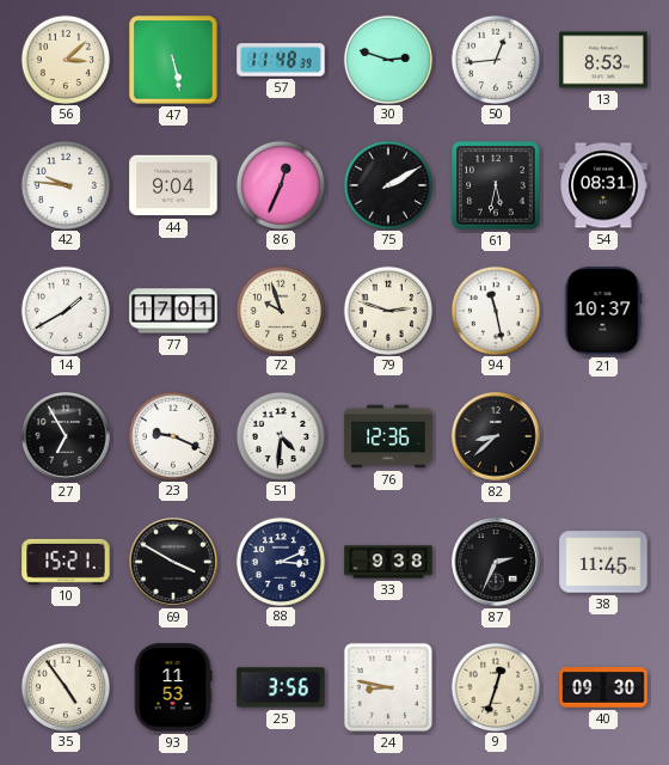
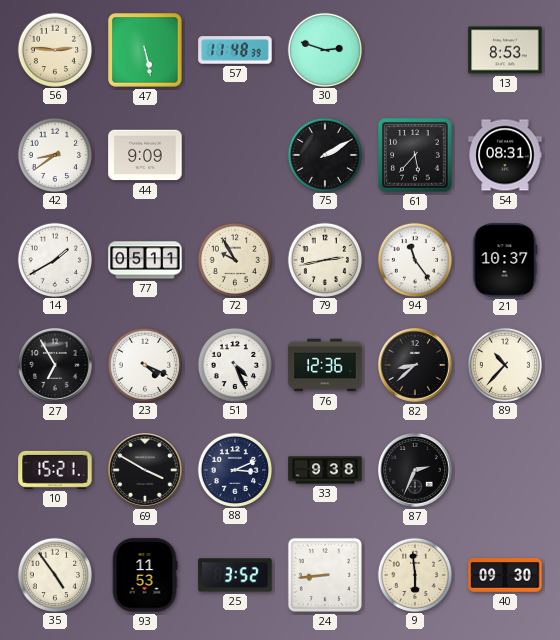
56: 3:08 -> 2:46 (54, 49)
50: 12:44 -> none (495, 59)
42: 9:46 -> 8:39 (54, 154)
44: 9:04 -> 9:09 (145, 155)
86: 12:34 -> none (280, 184)
61: 5:32 -> 5:37 (415, 155)
77: 17:01 -> 05:11 (145, 260)
72: 9:57 -> 9:55 (234, 259)
79: 2:48 -> 2:43 (324, 259)
94: 11:28 -> 11:24 (414, 259)
23: 9:19 -> 4:19 (144, 364)
51: 4:31 -> 4:26 (234, 364)
89: none -> 10:37 (504, 364)
38: 11:45 -> none (603, 562)
25: 3:56 -> 3:52 (235, 575)
24: 8:47 -> 8:44 (325, 575)
9: 12:33 -> 5:59 (414, 574)
